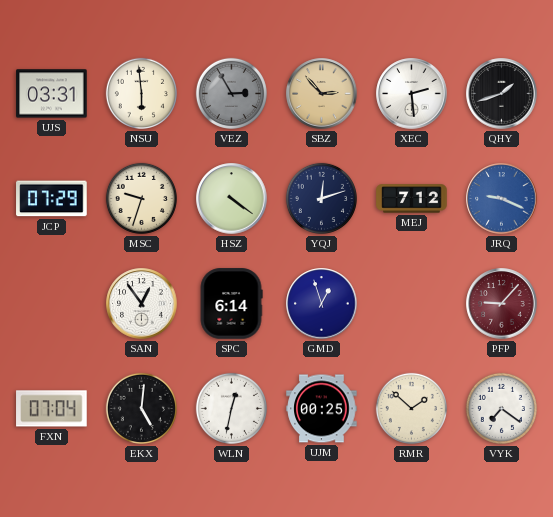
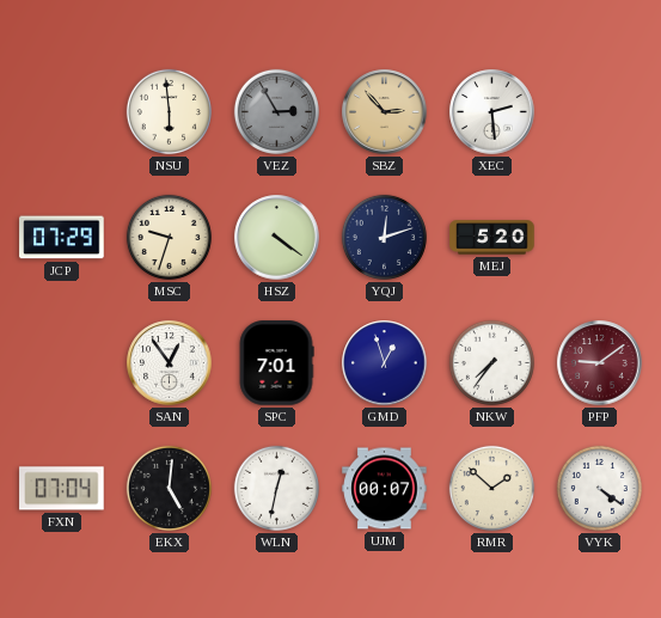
UJS: 03:31 -> none (52, 94)
QHY: 1:42 -> none (502, 94)
MEJ: 7:12 -> 5:20 (492, 238)
JRQ: 9:19 -> none (502, 199)
SPC: 6:14 -> 7:01 (276, 363)
NKW: none -> 7:36 (491, 362)
PFP: 9:07 -> 9:09 (600, 363)
UJM: 00:25 -> 00:07 (385, 489)
VYK: 7:21 -> 4:21 (599, 488)
